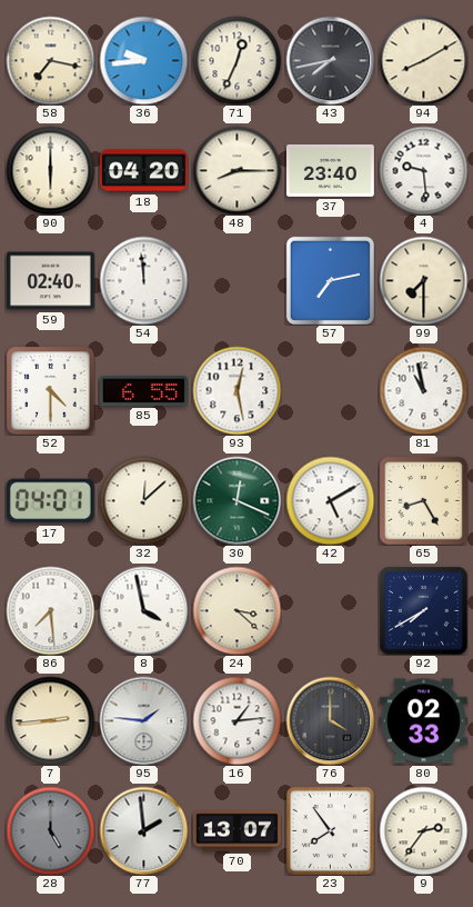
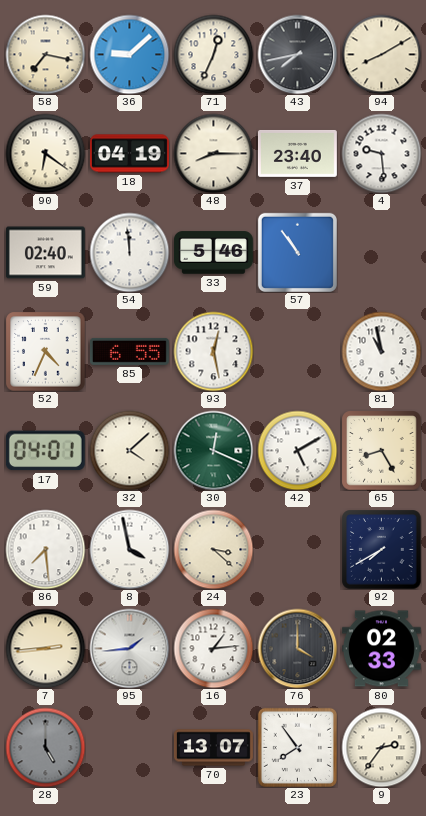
36: 9:44 -> 9:08 (129, 54)
90: 6:00 -> 6:21 (45, 153)
18: 04:20 -> 04:19 (129, 154)
33: none -> 5:46 (213, 253)
57: 7:13 -> 10:54 (297, 252)
99: 7:30 -> none (423, 280)
52: 4:30 -> 4:34 (45, 351)
32: 12:08 -> 4:08 (129, 450)
95: 1:46 -> 1:44 (129, 648)
77: 1:59 -> none (143, 830)
